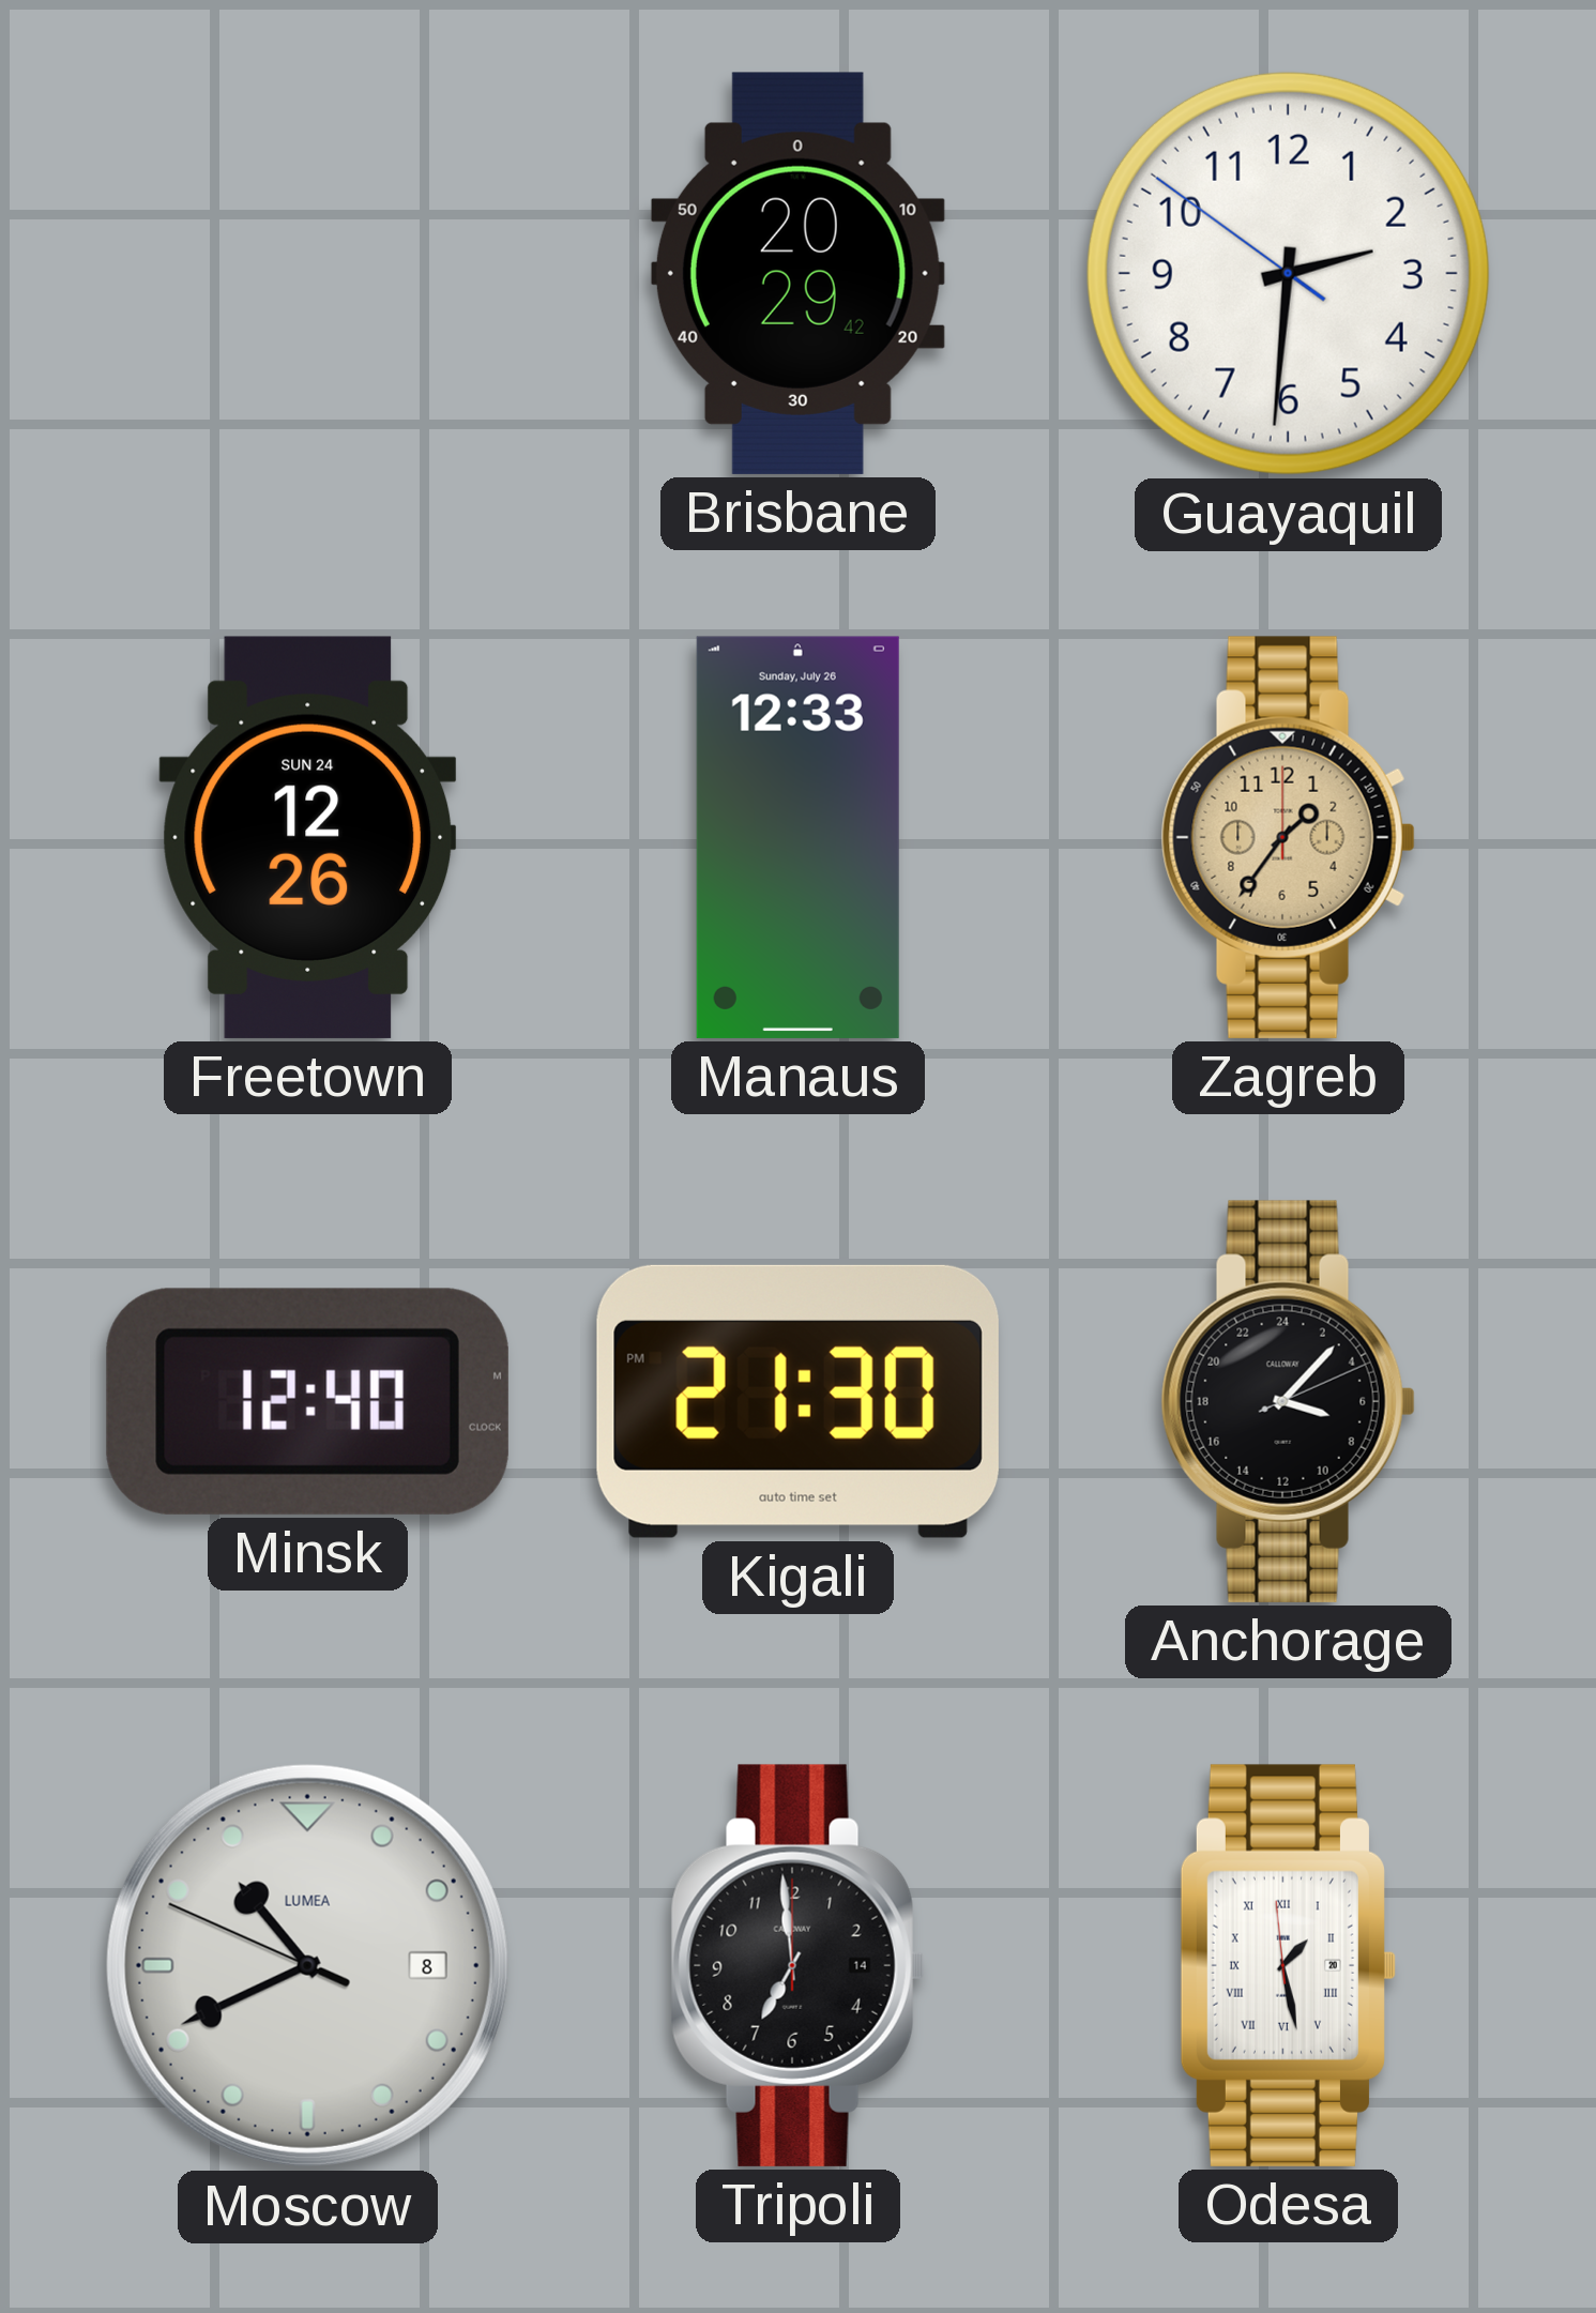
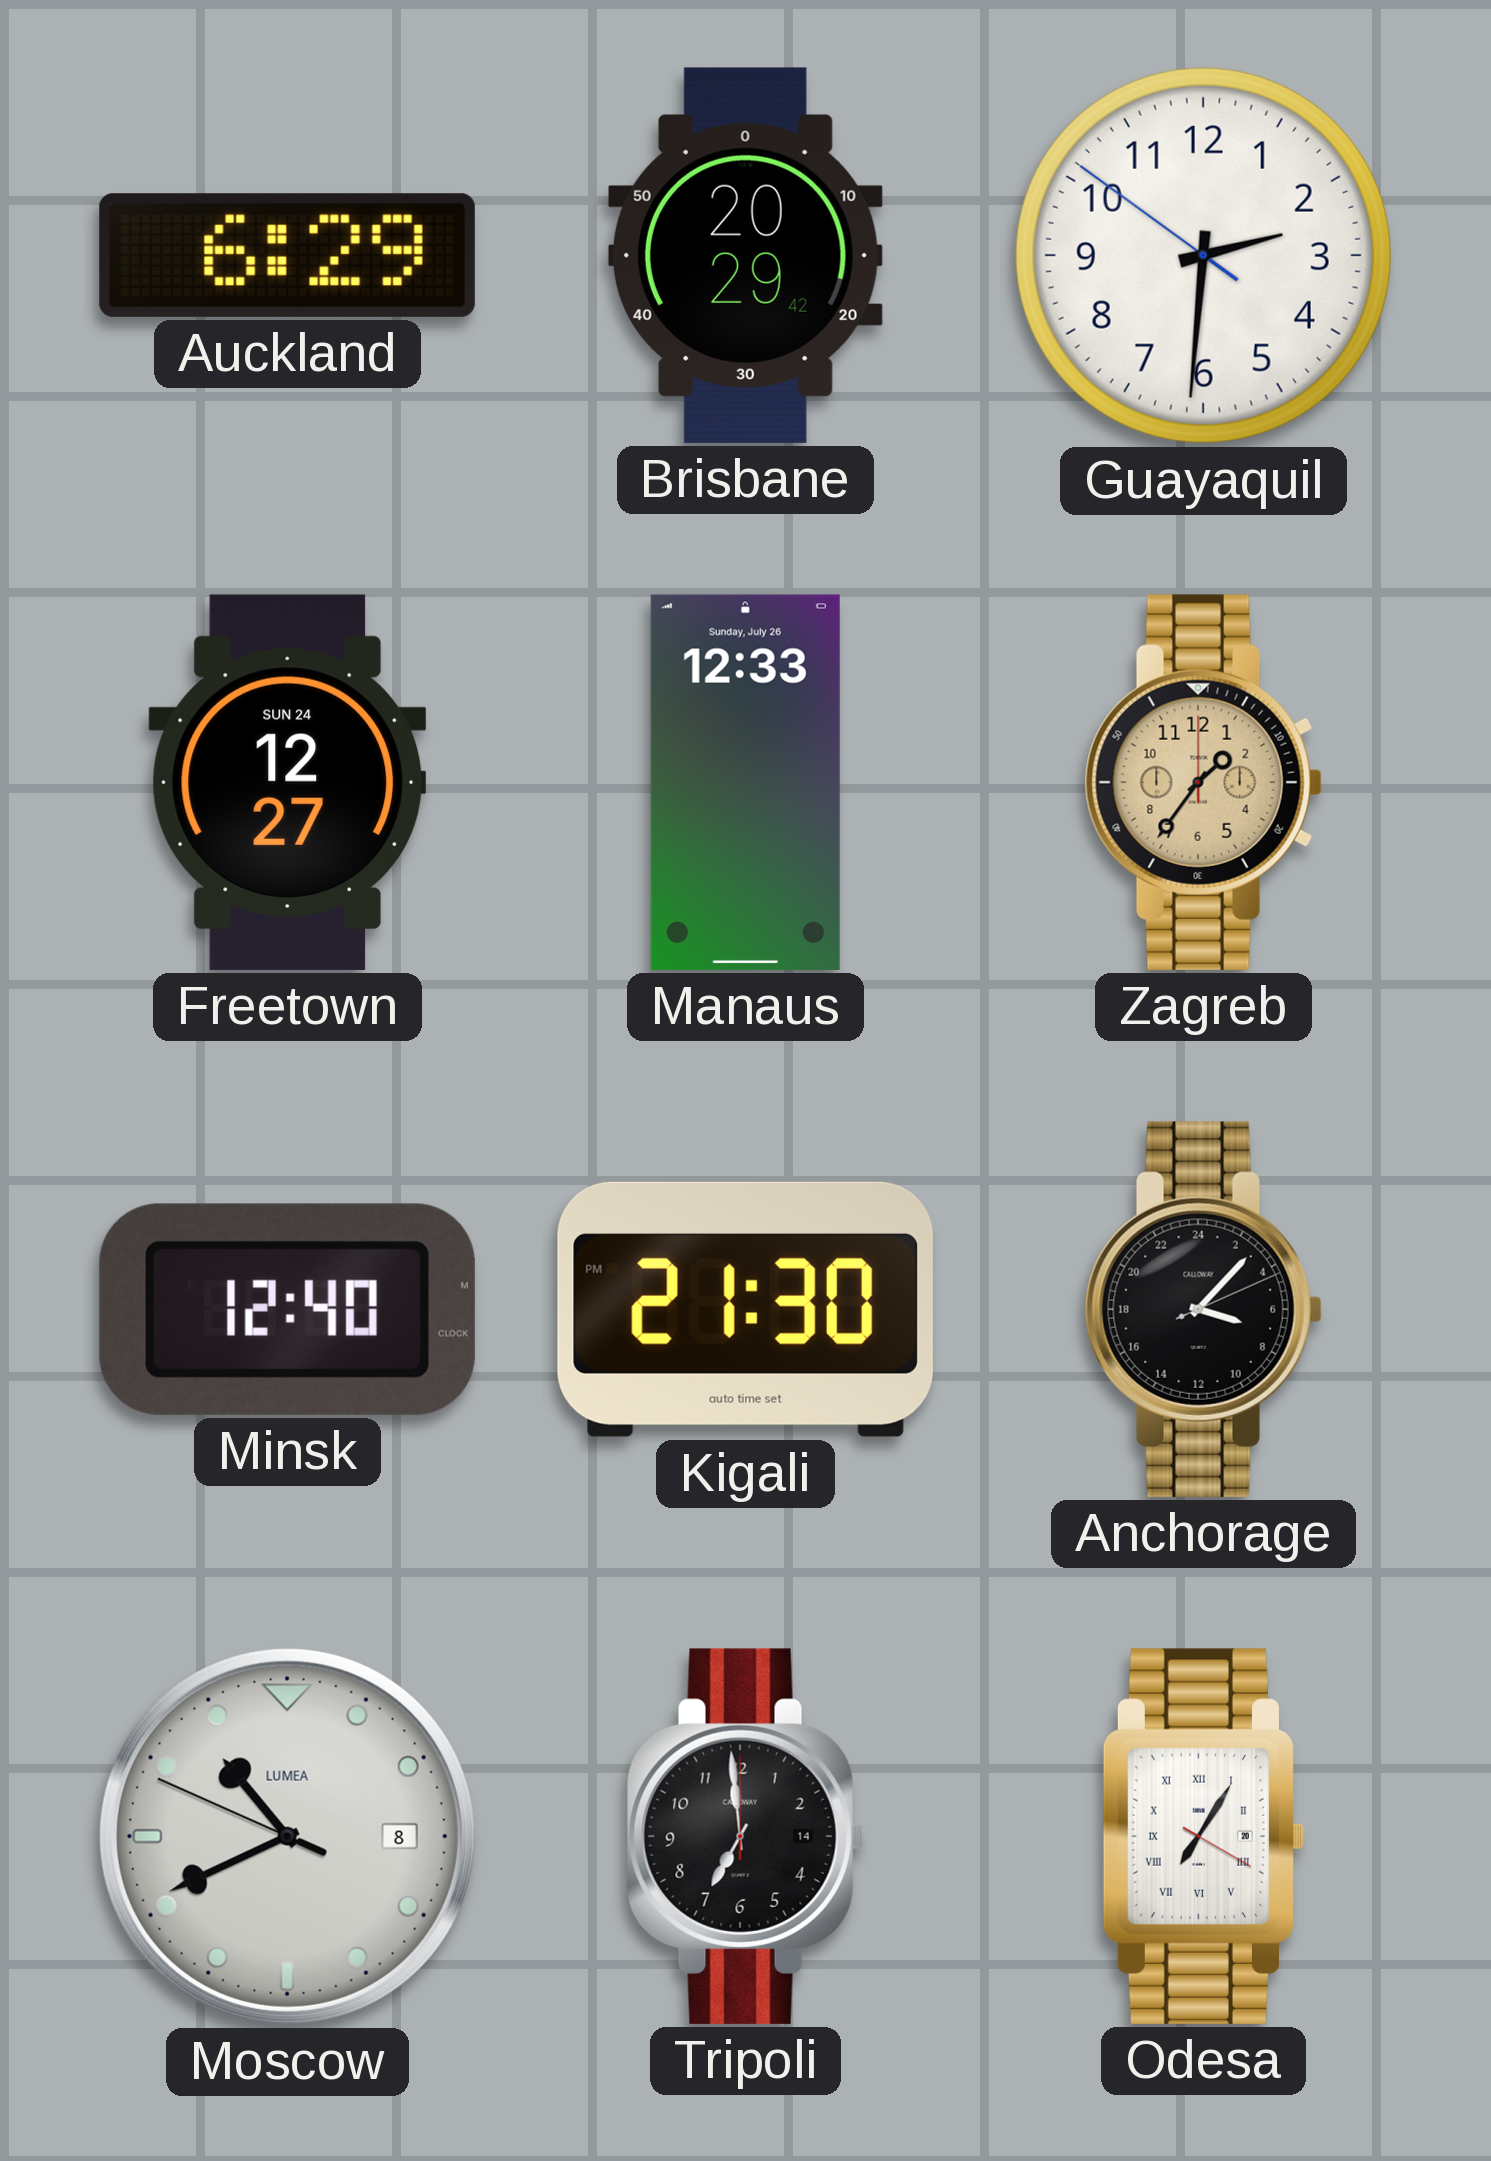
Auckland: none -> 6:29 (287, 255)
Freetown: 12:26 -> 12:27 (288, 782)
Odesa: 1:27 -> 7:05 (1203, 1836)
